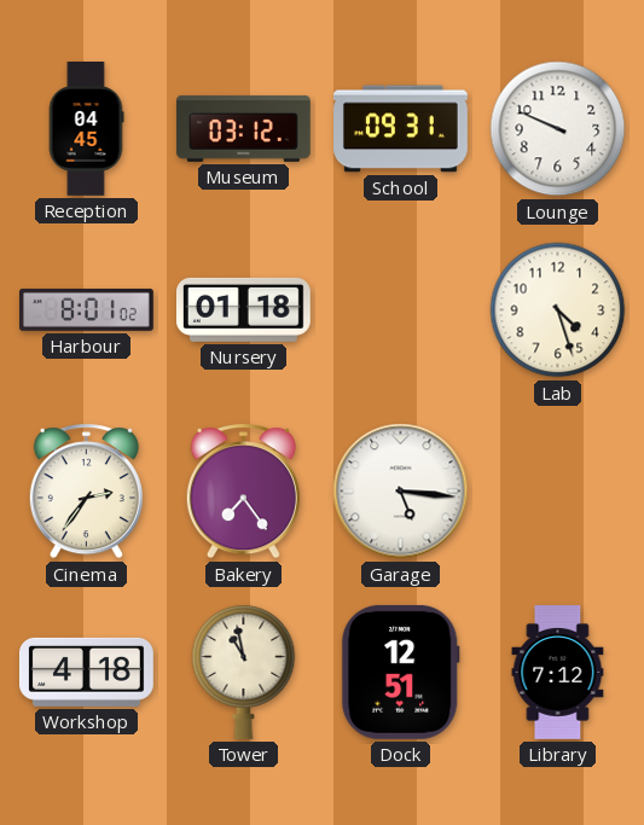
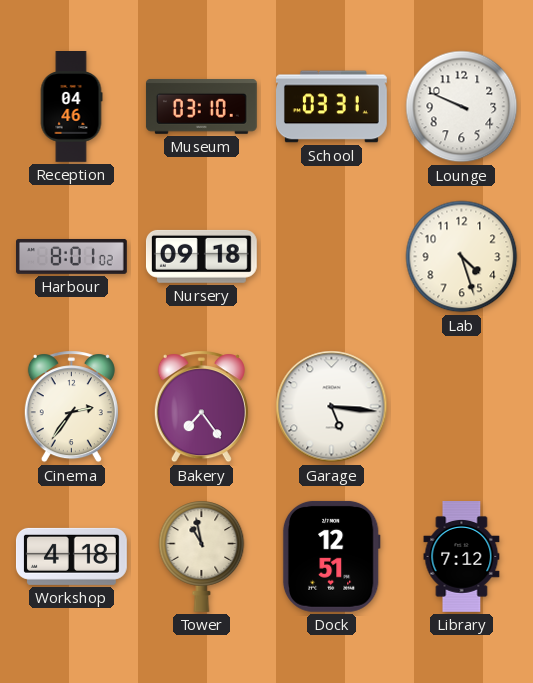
Reception: 04:45 -> 04:46 (71, 107)
Museum: 03:12 -> 03:10 (201, 106)
School: 09:31 -> 03:31 (332, 107)
Nursery: 01:18 -> 09:18 (201, 256)
